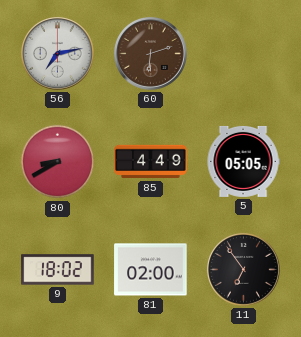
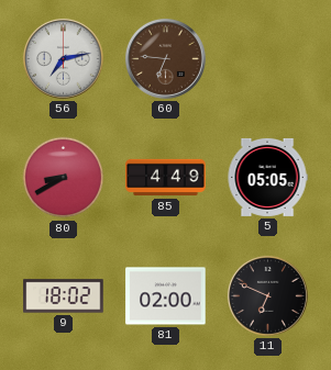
60: 6:12 -> 6:46 (166, 59)
11: 6:54 -> 6:49 (268, 296)
